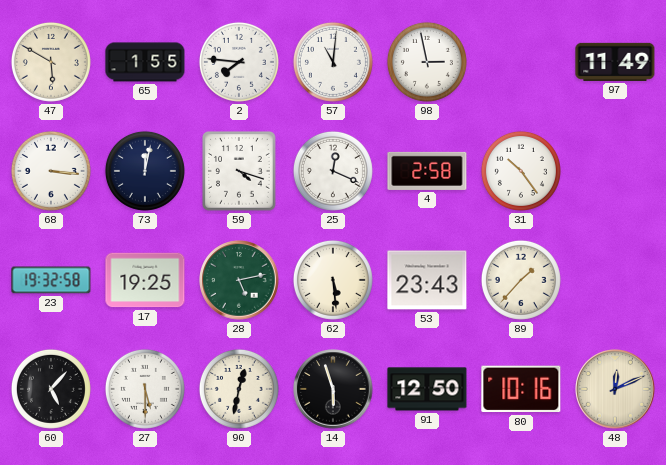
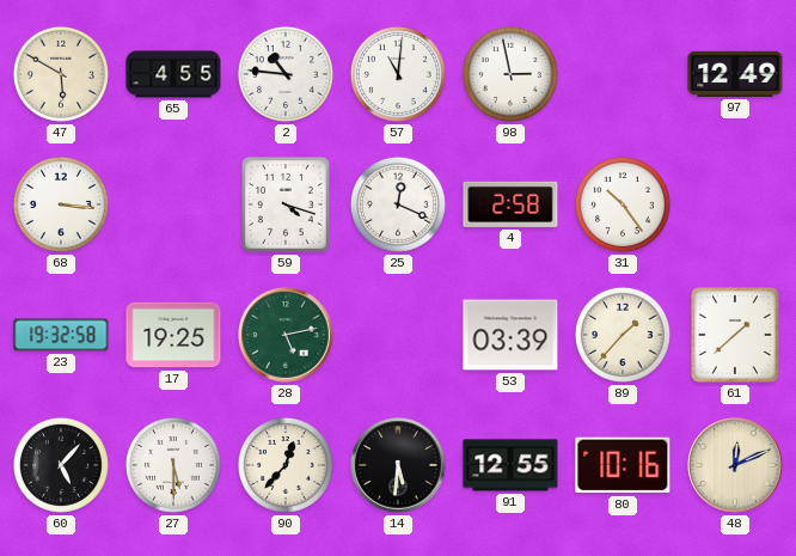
65: 1:55 -> 4:55 (173, 74)
2: 7:46 -> 10:46 (286, 74)
97: 11:49 -> 12:49 (735, 74)
73: 12:02 -> none (145, 171)
62: 5:29 -> none (333, 280)
53: 23:43 -> 03:39 (510, 335)
61: none -> 1:38 (736, 336)
90: 12:32 -> 12:37 (286, 465)
14: 5:57 -> 5:31 (398, 465)
91: 12:50 -> 12:55 (510, 465)
